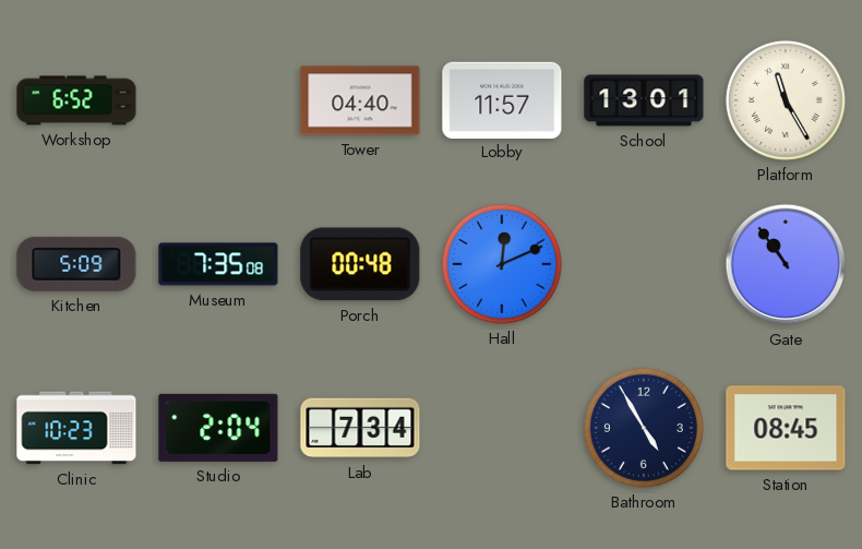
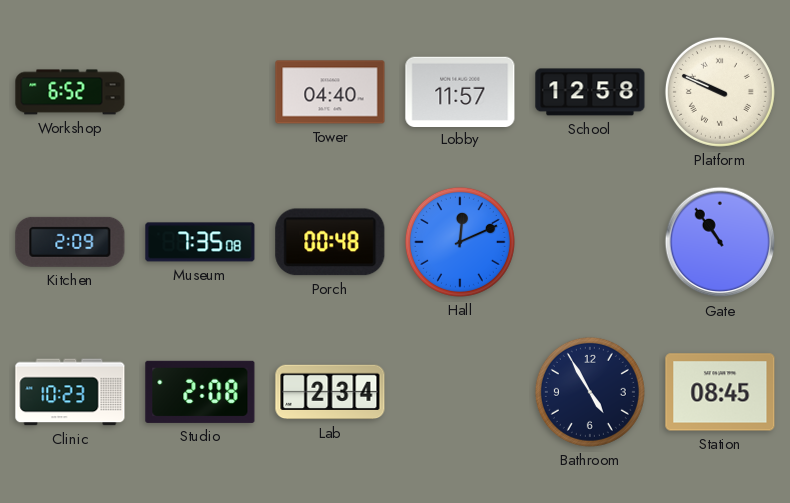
School: 13:01 -> 12:58 (590, 92)
Platform: 11:25 -> 9:49 (720, 92)
Kitchen: 5:09 -> 2:09 (70, 242)
Studio: 2:04 -> 2:08 (200, 392)
Lab: 7:34 -> 2:34 (330, 392)
